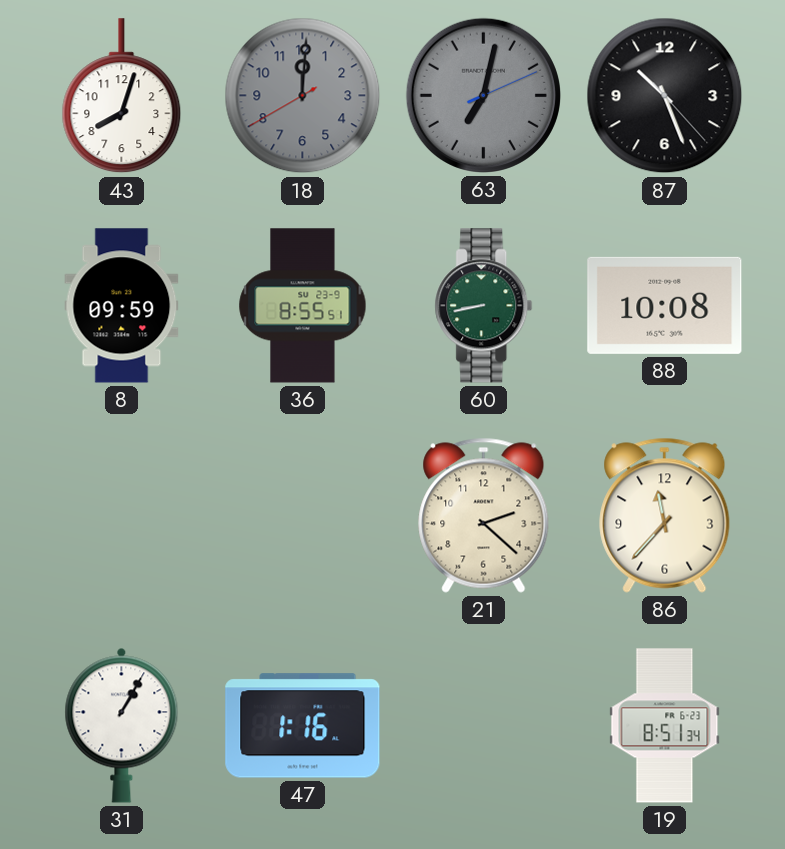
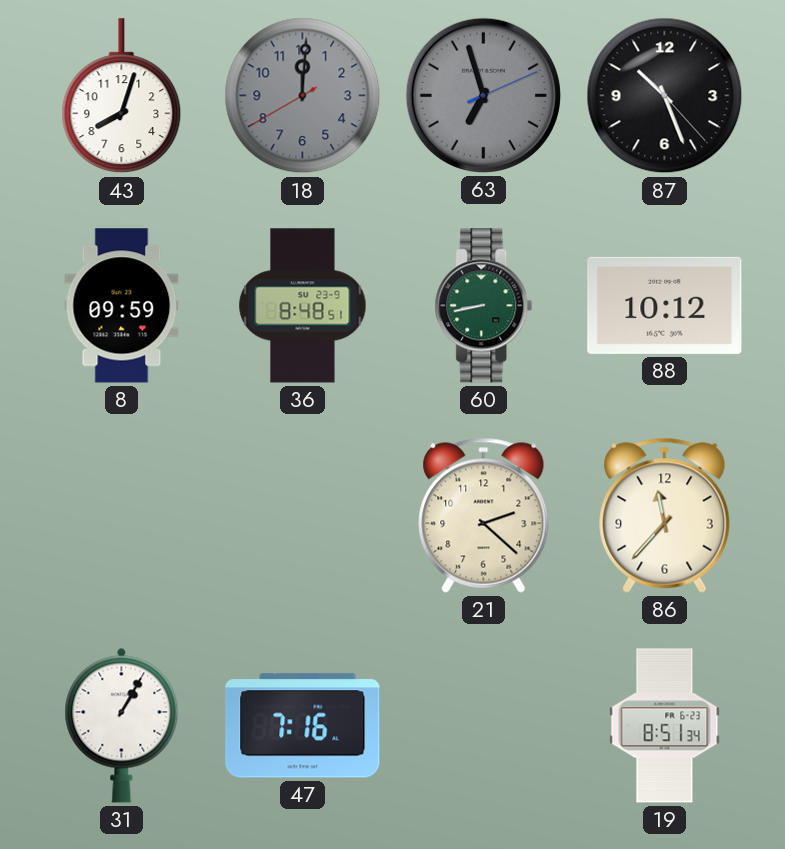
63: 7:02 -> 6:57 (483, 95)
36: 8:55 -> 8:48 (303, 306)
88: 10:08 -> 10:12 (665, 305)
47: 1:16 -> 7:16 (303, 726)
